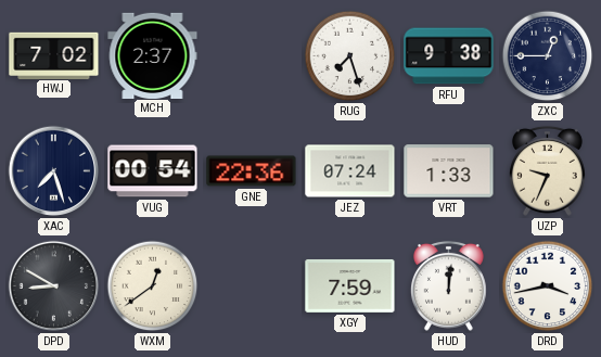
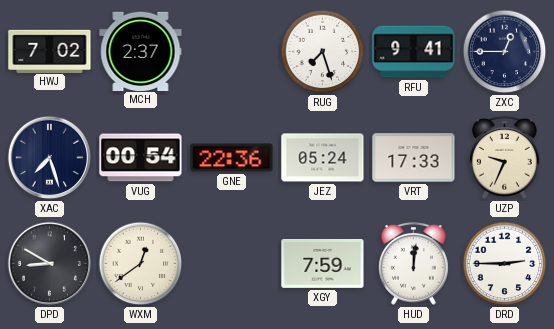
RFU: 9:38 -> 9:41 (414, 52)
JEZ: 07:24 -> 05:24 (323, 158)
VRT: 1:33 -> 17:33 (414, 158)
DRD: 3:43 -> 2:45 (505, 264)
